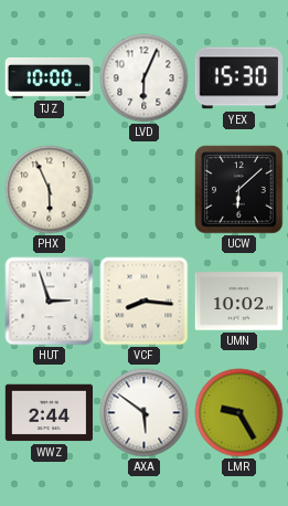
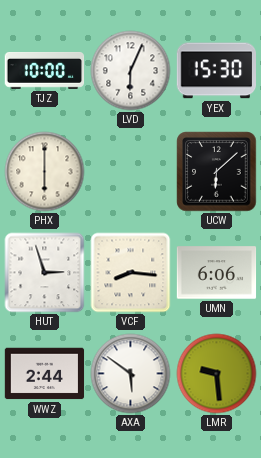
PHX: 5:56 -> 6:00 (45, 172)
UMN: 10:02 -> 6:06 (217, 273)
LMR: 9:25 -> 9:29 (217, 374)
